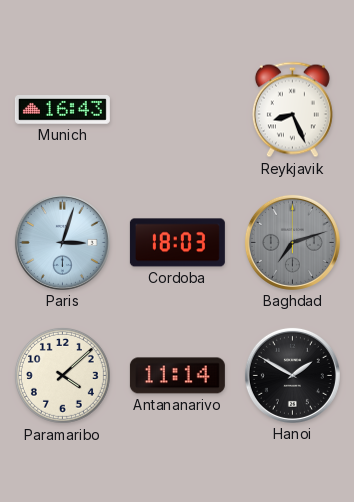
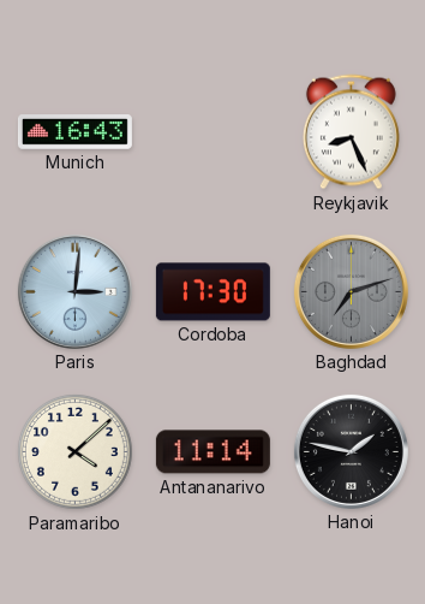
Paris: 3:03 -> 3:01 (74, 291)
Cordoba: 18:03 -> 17:30 (212, 292)
Hanoi: 1:50 -> 1:47 (351, 451)
